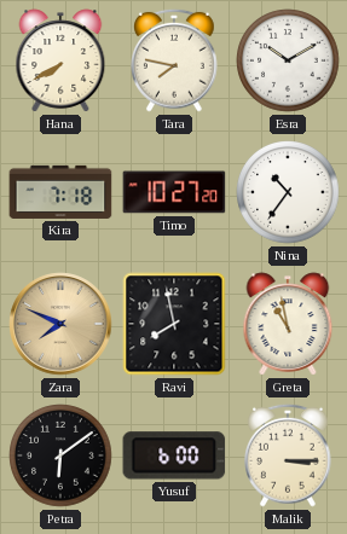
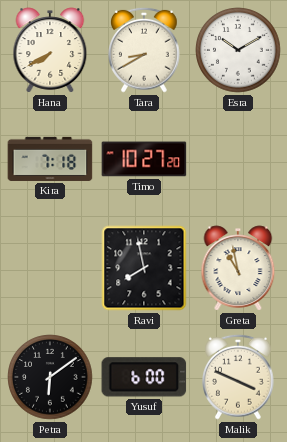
Tara: 7:47 -> 8:40 (144, 50)
Nina: 10:36 -> none (288, 192)
Zara: 7:49 -> none (60, 324)
Malik: 3:15 -> 3:49 (238, 377)
